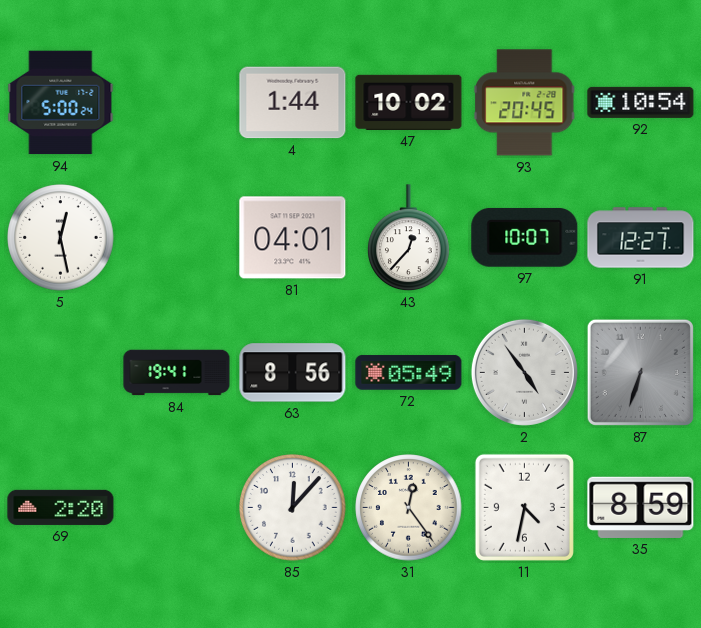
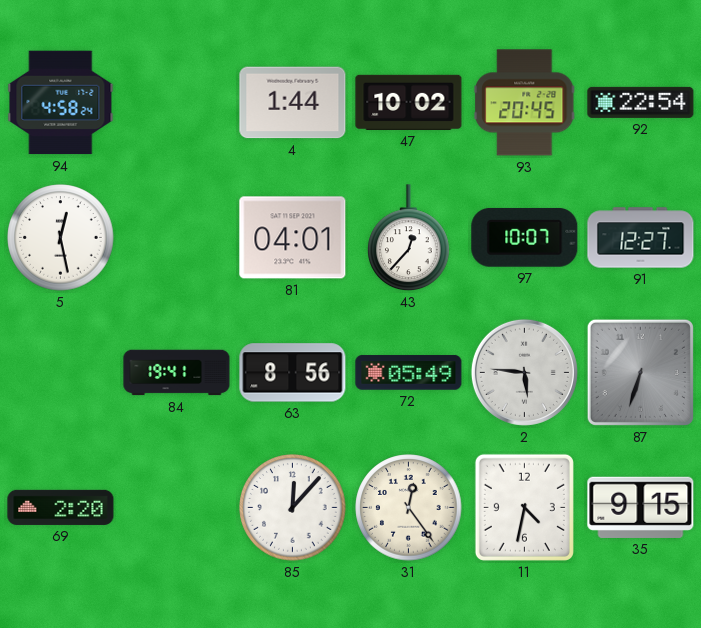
94: 5:00 -> 4:58 (61, 103)
92: 10:54 -> 22:54 (641, 102)
2: 4:54 -> 5:46 (524, 372)
35: 8:59 -> 9:15 (641, 507)
